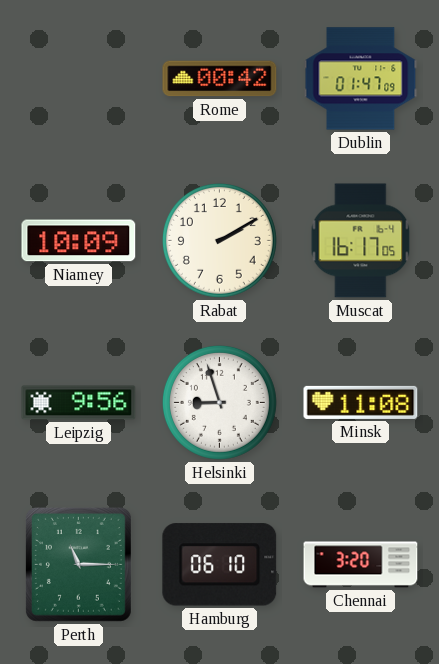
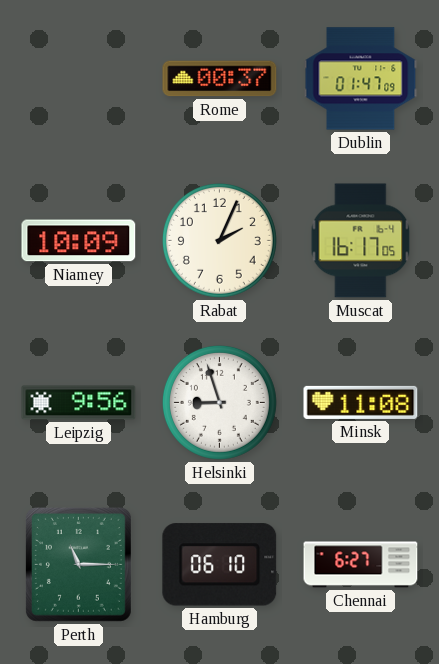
Rome: 00:42 -> 00:37 (220, 79)
Rabat: 2:10 -> 2:04 (219, 240)
Chennai: 3:20 -> 6:27 (361, 565)
